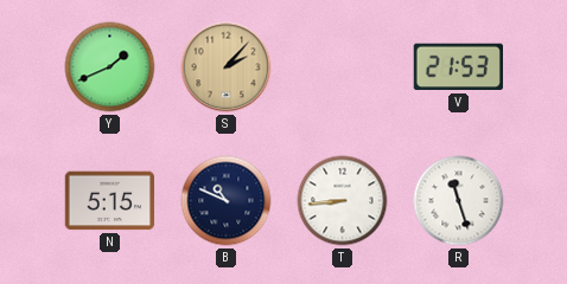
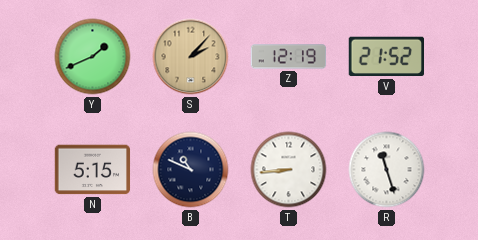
Z: none -> 12:19 (289, 57)
V: 21:53 -> 21:52 (386, 57)
